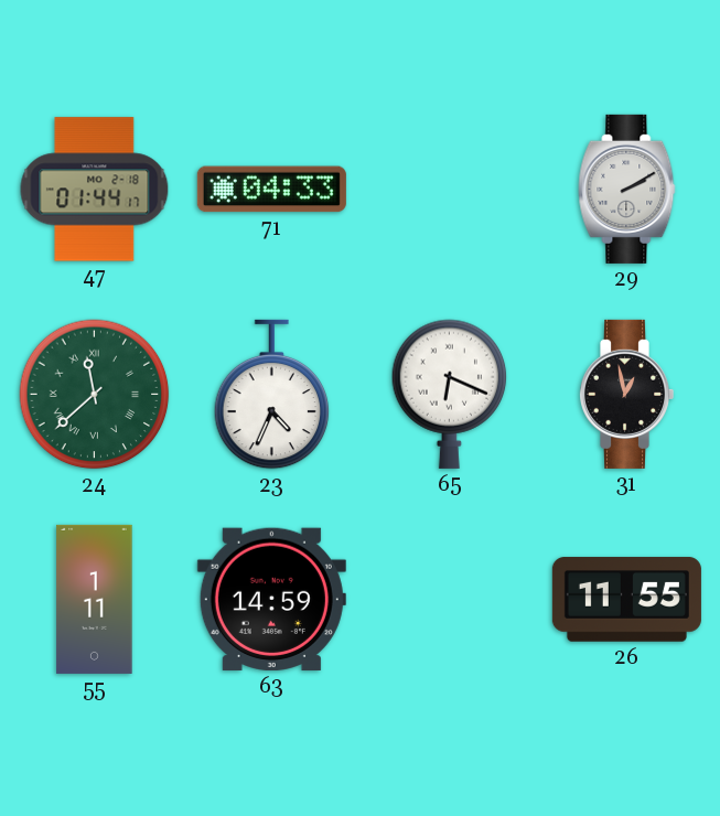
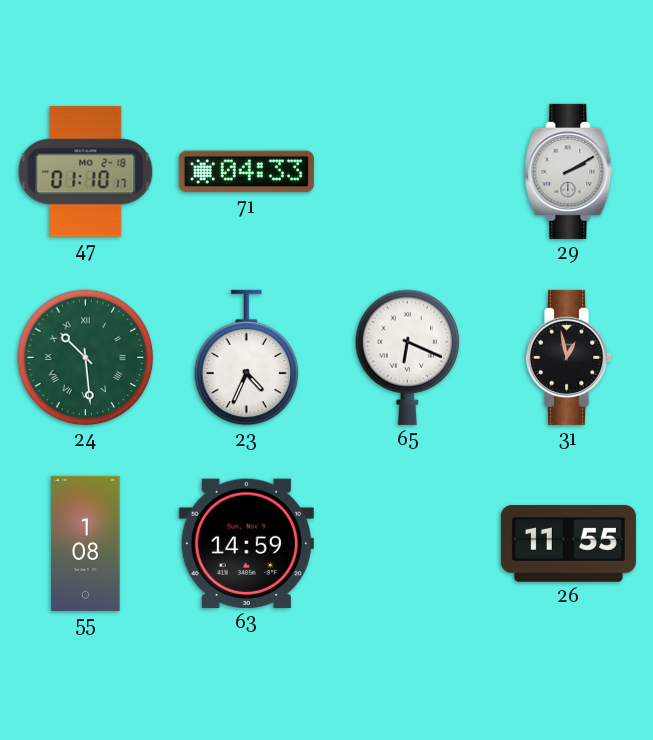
47: 01:44 -> 01:10 (86, 172)
24: 11:38 -> 10:29 (86, 358)
55: 1:11 -> 1:08 (86, 543)
